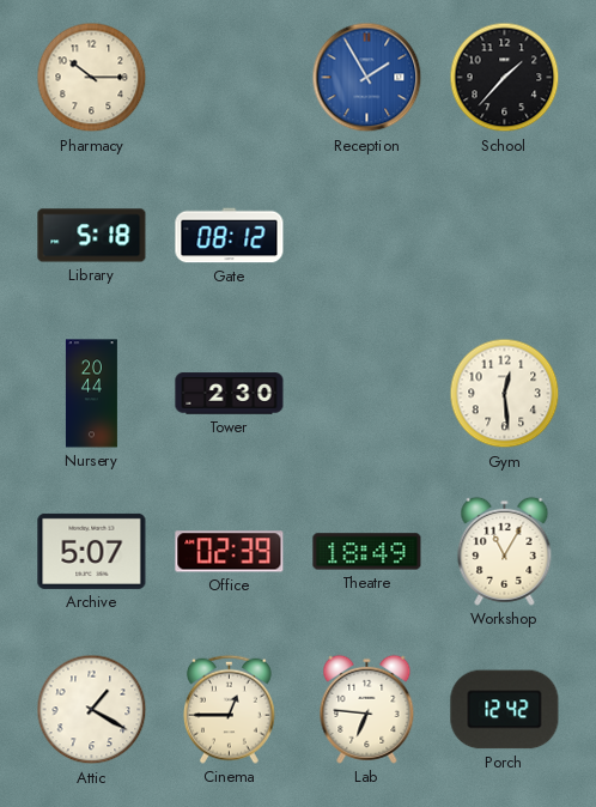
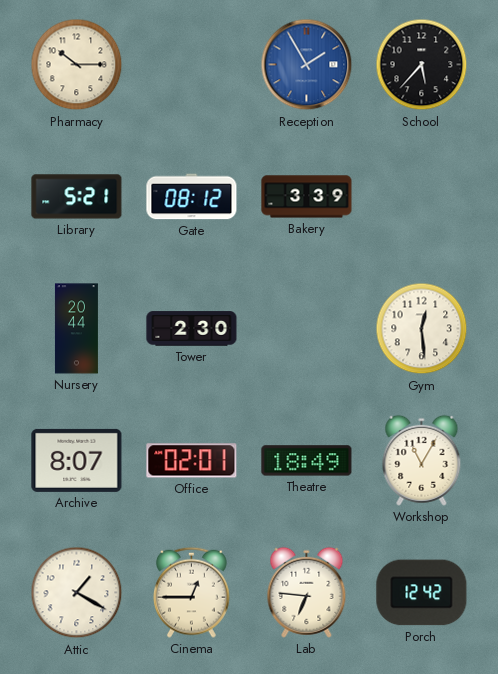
School: 1:37 -> 5:37 (422, 65)
Library: 5:18 -> 5:21 (77, 197)
Bakery: none -> 3:39 (307, 197)
Archive: 5:07 -> 8:07 (77, 460)
Office: 02:39 -> 02:01 (192, 461)
